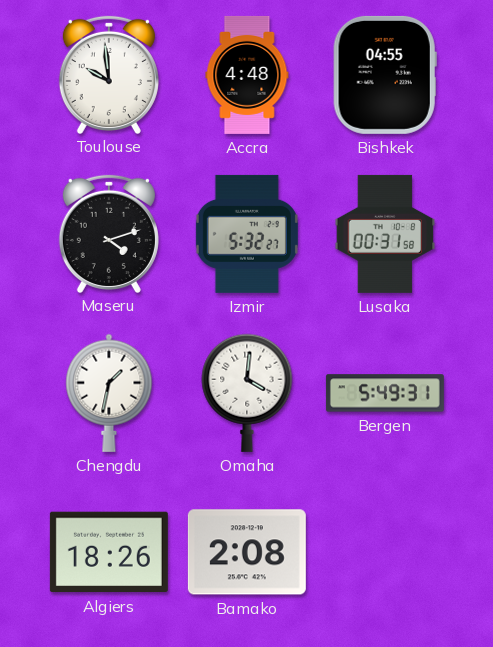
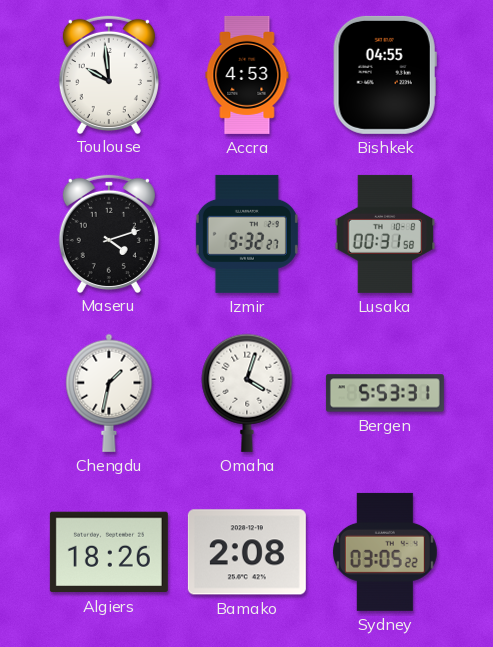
Accra: 4:48 -> 4:53 (247, 75)
Omaha: 4:01 -> 4:03 (247, 393)
Bergen: 5:49 -> 5:53 (385, 393)
Sydney: none -> 03:05 (385, 552)
